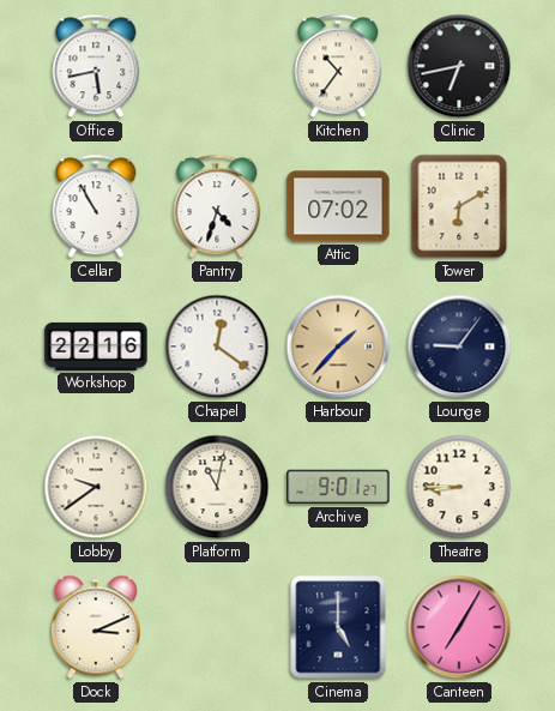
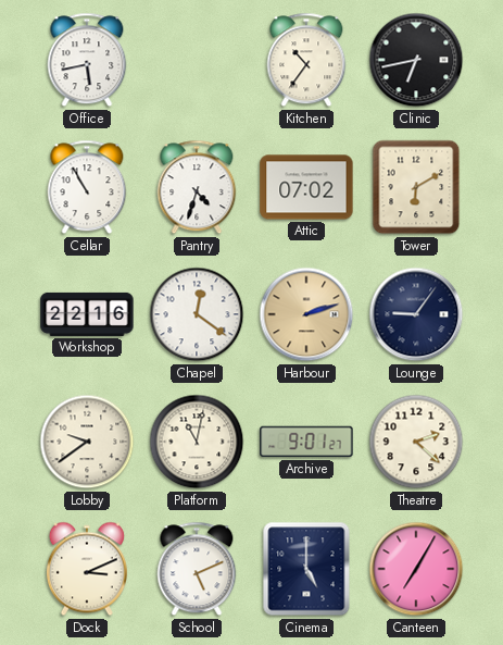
Harbour: 1:37 -> 2:12 (306, 314)
Theatre: 8:45 -> 2:22 (416, 442)
School: none -> 5:11 (197, 569)
